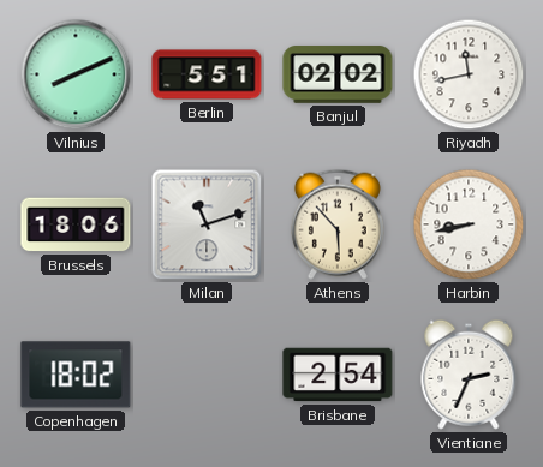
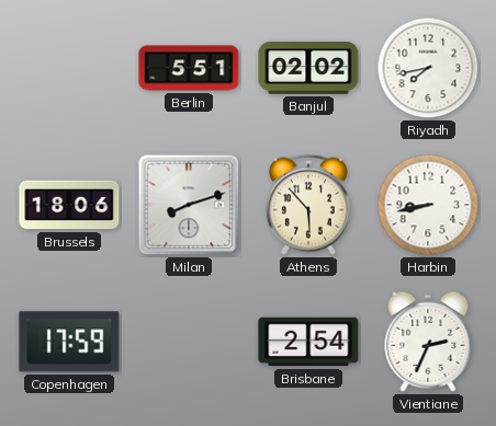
Vilnius: 8:11 -> none (76, 74)
Riyadh: 11:43 -> 7:43 (428, 68)
Milan: 11:12 -> 8:12 (189, 205)
Copenhagen: 18:02 -> 17:59 (69, 342)
